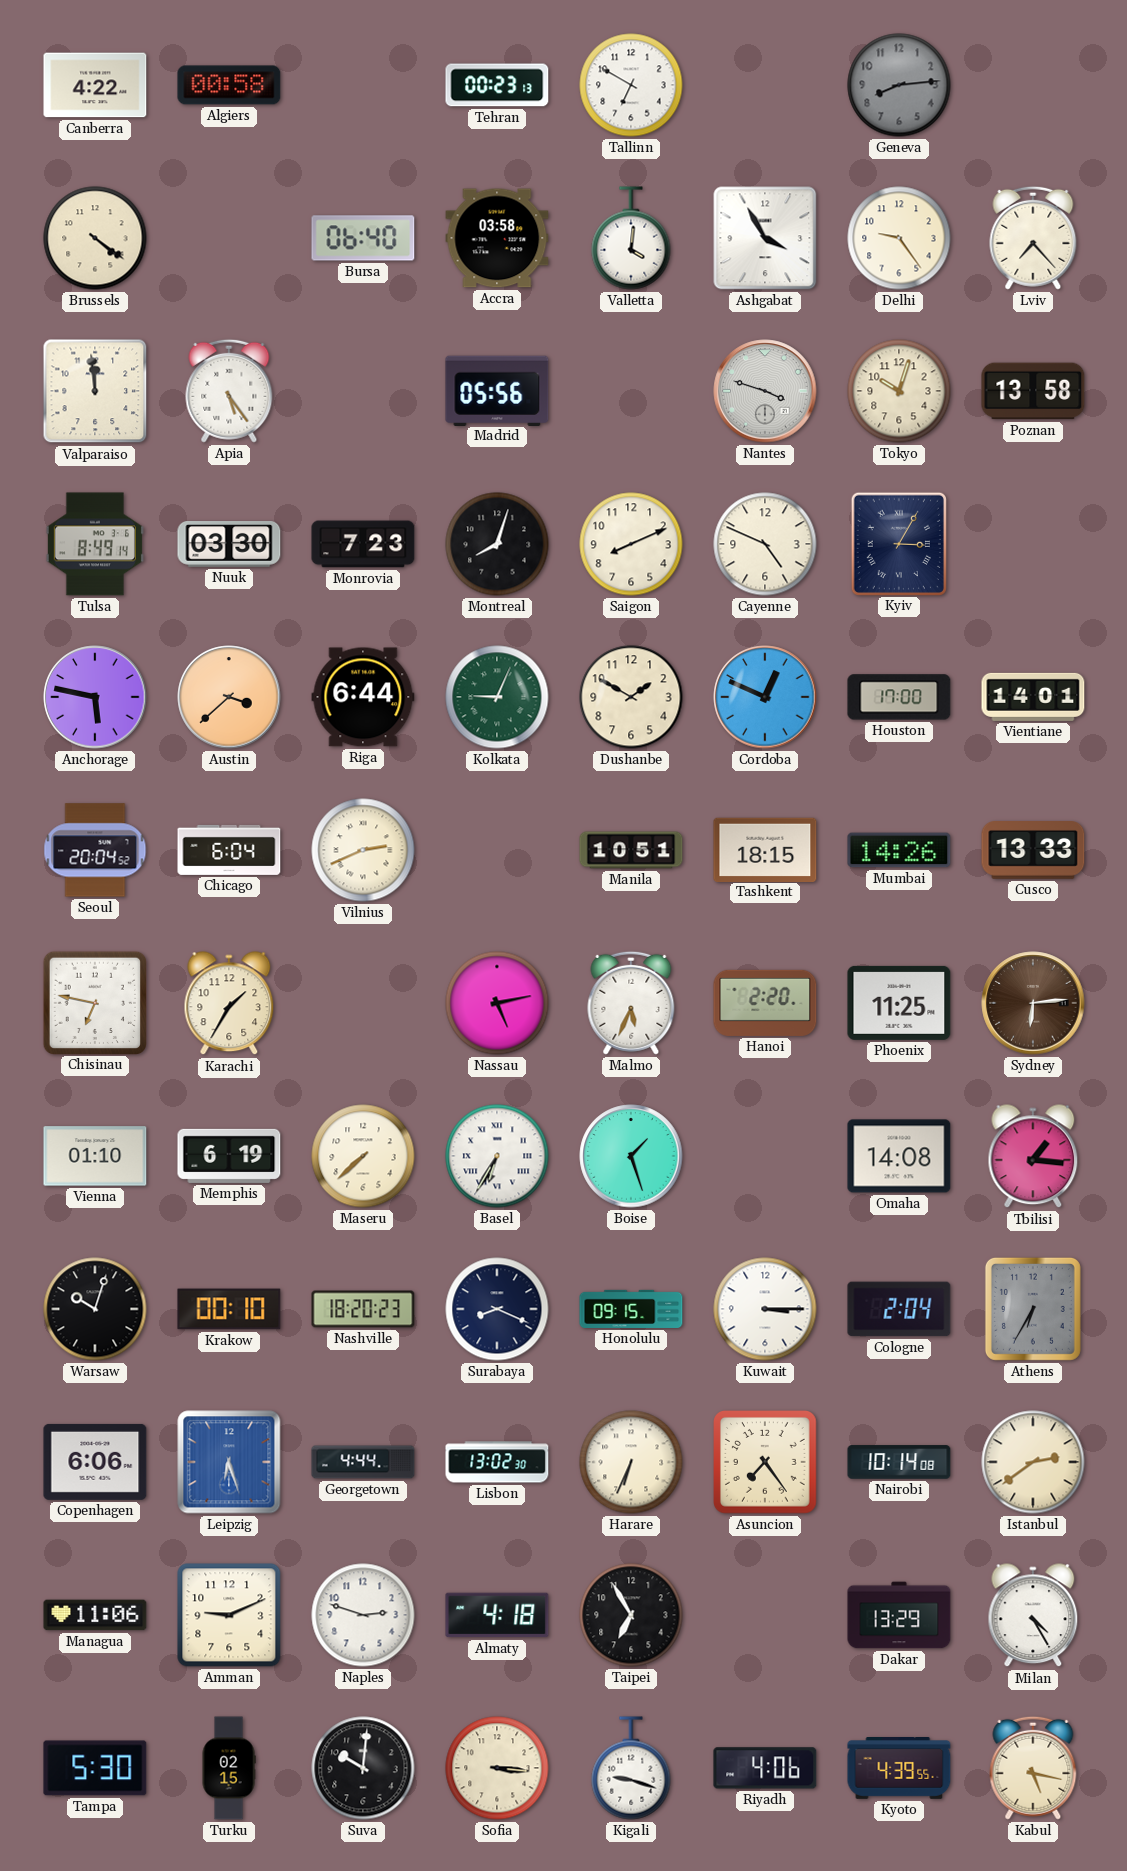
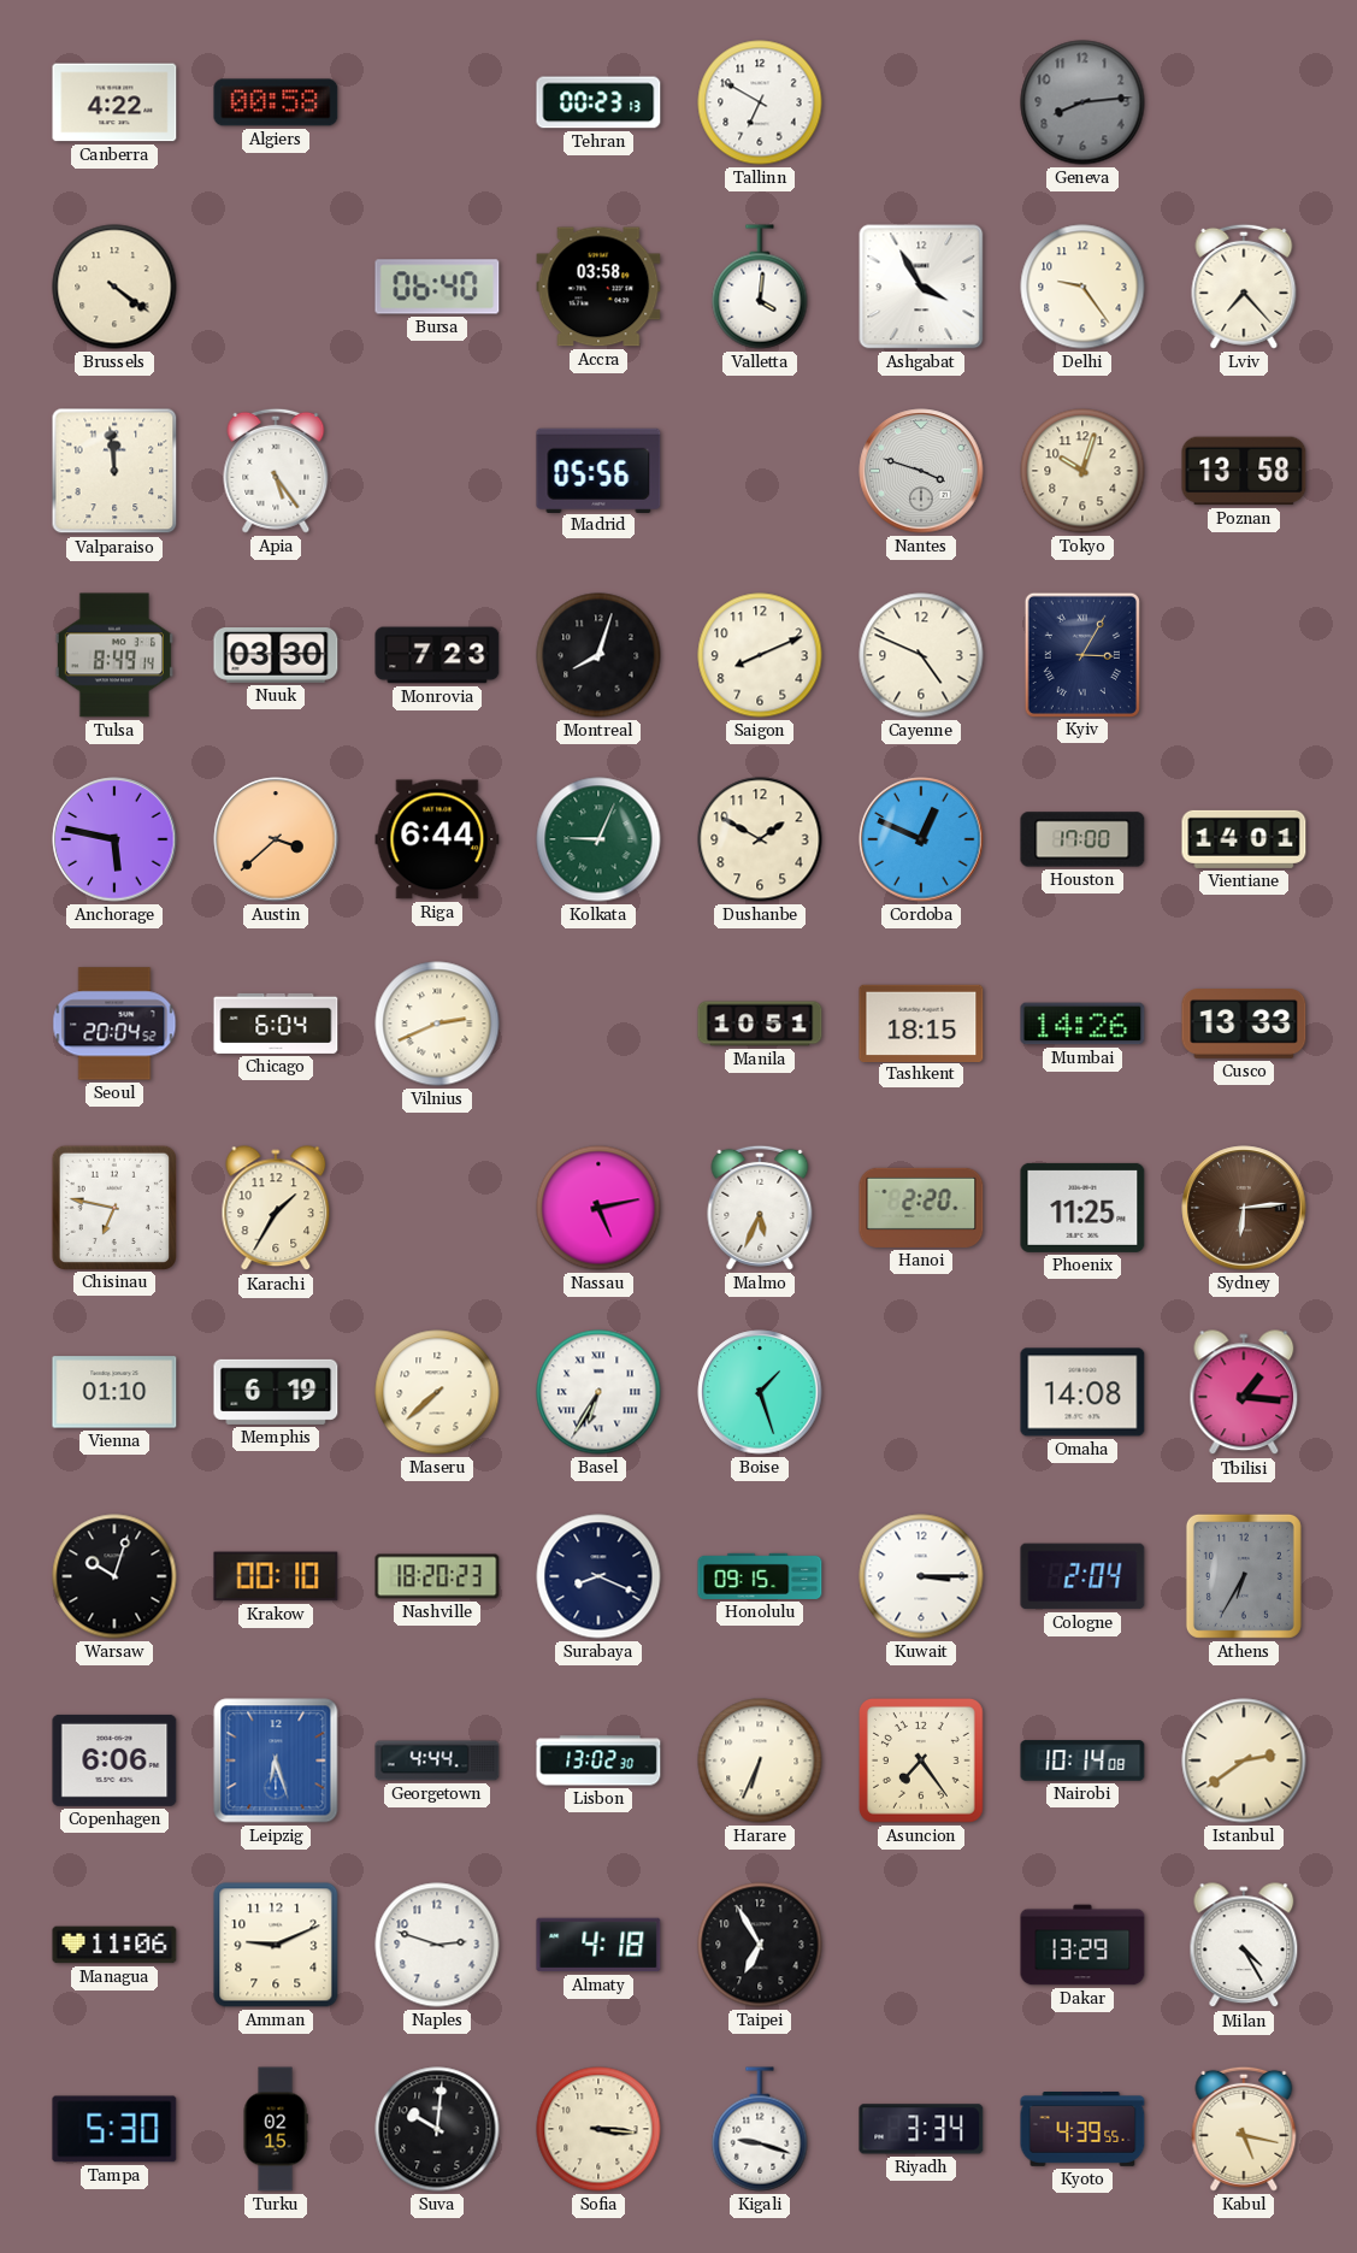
Riyadh: 4:06 -> 3:34 (921, 2129)
